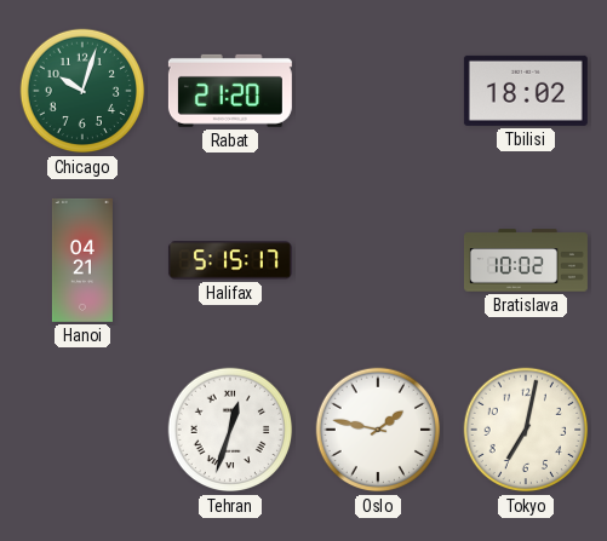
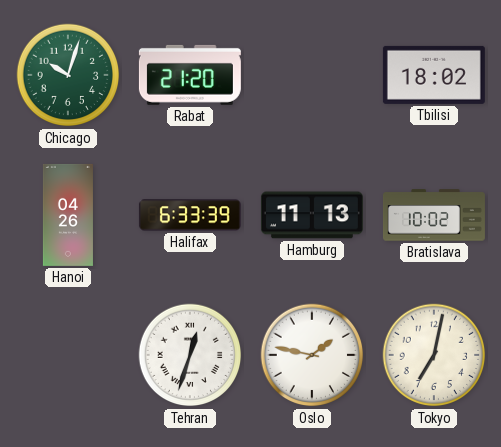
Hanoi: 04:21 -> 04:26 (68, 215)
Halifax: 5:15 -> 6:33 (190, 215)
Hamburg: none -> 11:13 (312, 215)
